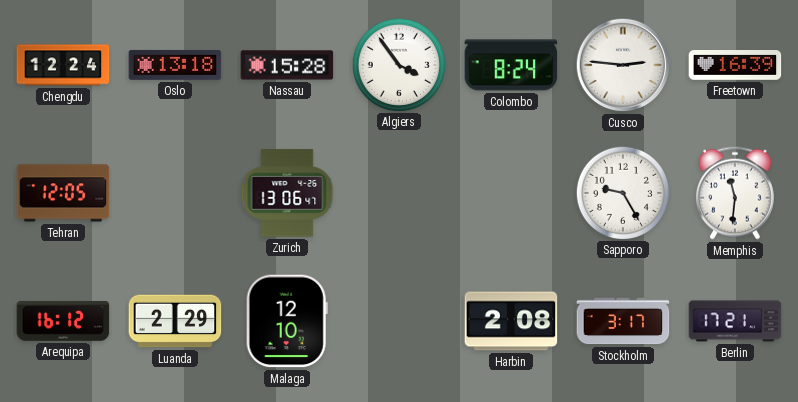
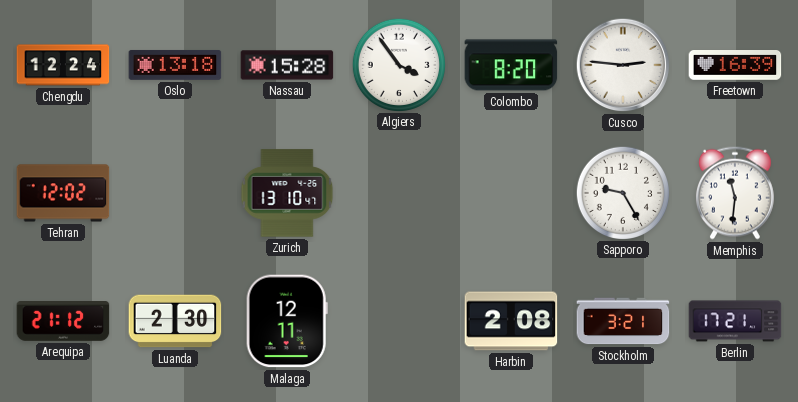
Colombo: 8:24 -> 8:20 (511, 65)
Tehran: 12:05 -> 12:02 (63, 193)
Zurich: 13:06 -> 13:10 (287, 193)
Arequipa: 16:12 -> 21:12 (63, 322)
Luanda: 2:29 -> 2:30 (175, 321)
Malaga: 12:10 -> 12:11 (287, 321)
Stockholm: 3:17 -> 3:21 (623, 321)
